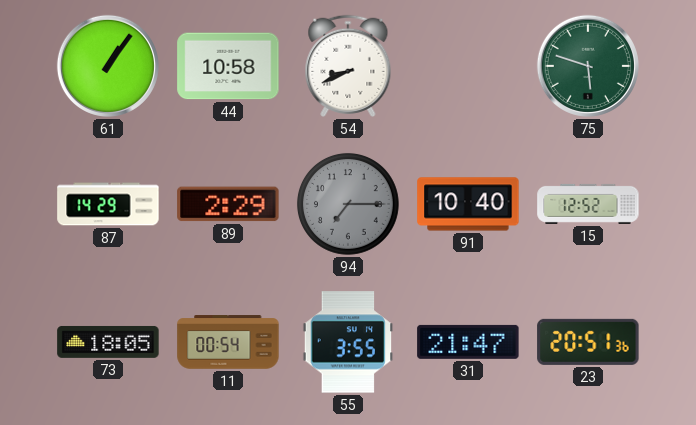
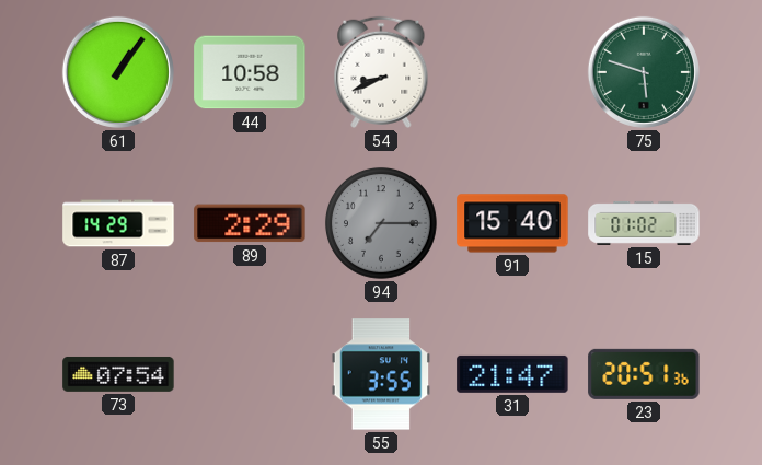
91: 10:40 -> 15:40 (512, 223)
15: 12:52 -> 01:02 (644, 223)
73: 18:05 -> 07:54 (118, 374)
11: 00:54 -> none (228, 342)
